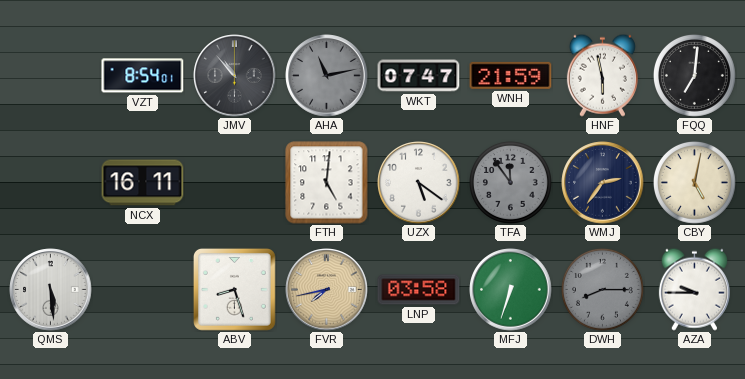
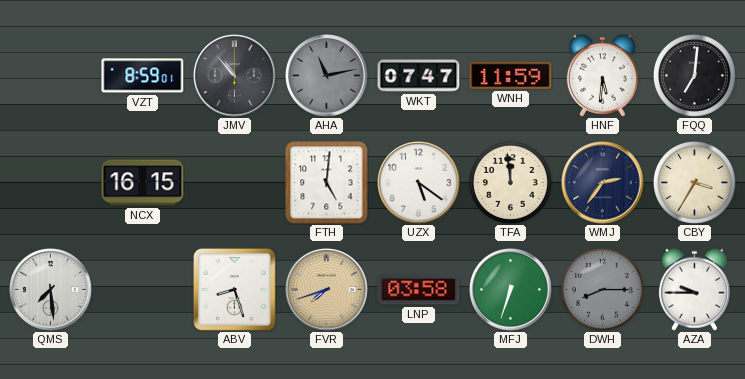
VZT: 8:54 -> 8:59 (143, 76)
WNH: 21:59 -> 11:59 (511, 75)
HNF: 5:58 -> 5:31 (602, 75)
NCX: 16:11 -> 16:15 (143, 183)
TFA: 11:54 -> 11:59 (510, 182)
TFA dial: grey -> cream (510, 182)
CBY: 5:02 -> 3:35 (694, 182)
QMS: 5:29 -> 7:29 (51, 290)
FVR: 7:43 -> 7:42 (327, 290)
